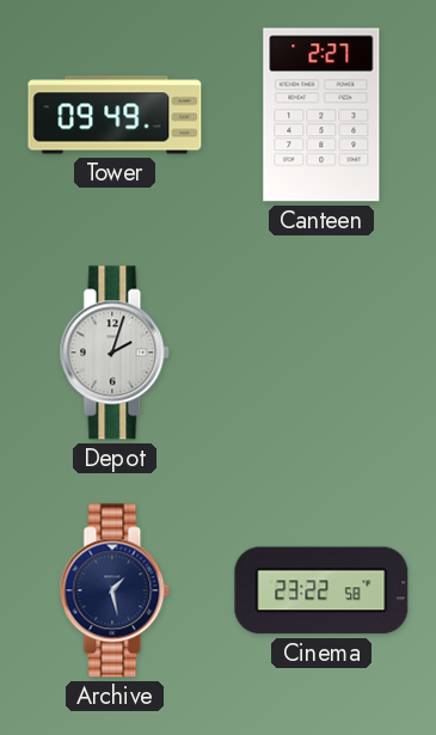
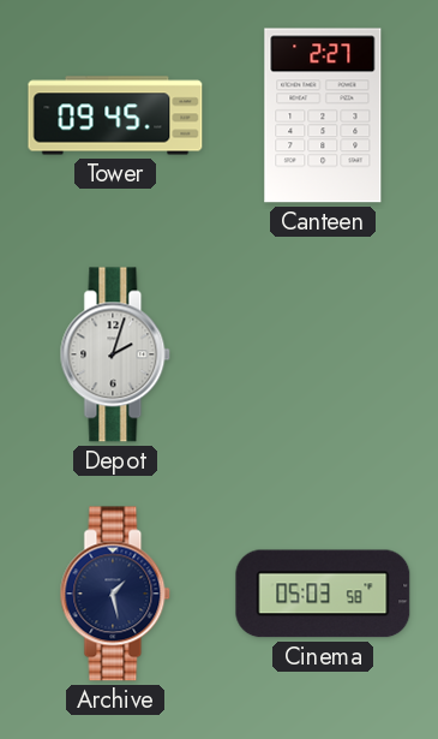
Tower: 09:49 -> 09:45 (115, 115)
Cinema: 23:22 -> 05:03 (323, 594)
